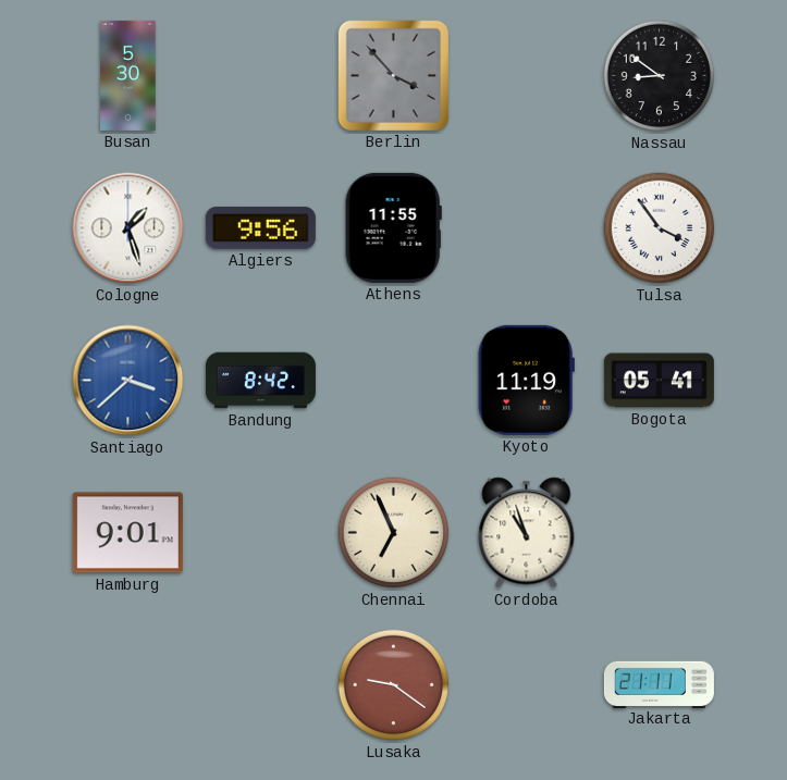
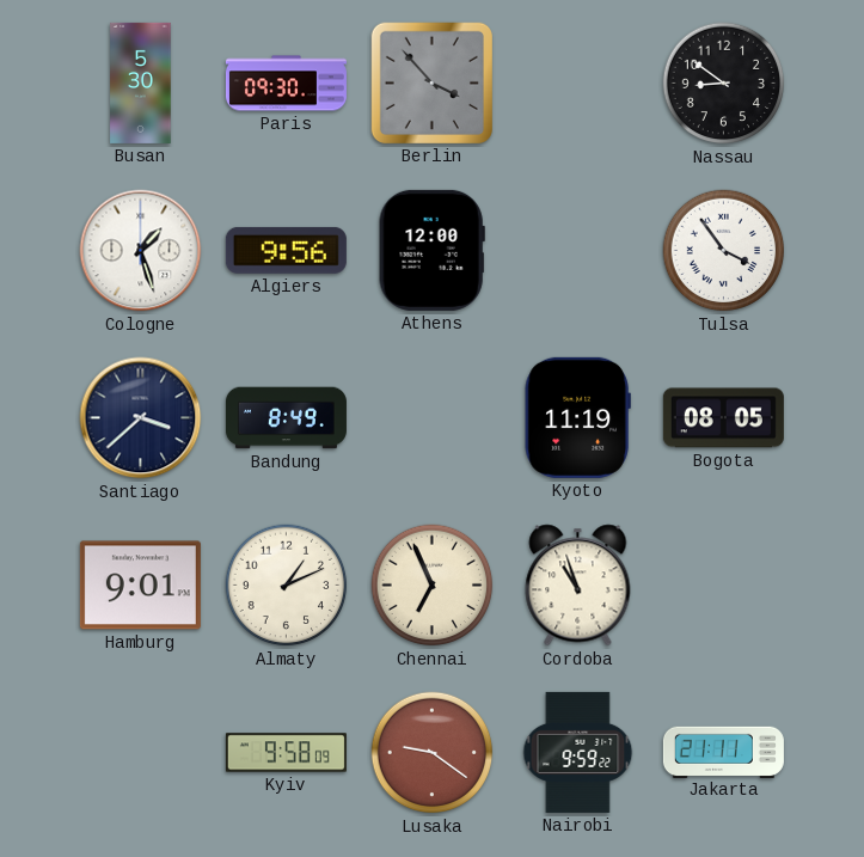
Paris: none -> 09:30 (286, 84)
Athens: 11:55 -> 12:00 (431, 250)
Santiago dial: blue -> navy (141, 418)
Bandung: 8:42 -> 8:49 (286, 418)
Bogota: 05:41 -> 08:05 (723, 418)
Almaty: none -> 1:11 (287, 586)
Kyiv: none -> 9:58 (286, 753)
Nairobi: none -> 9:59 (578, 752)
